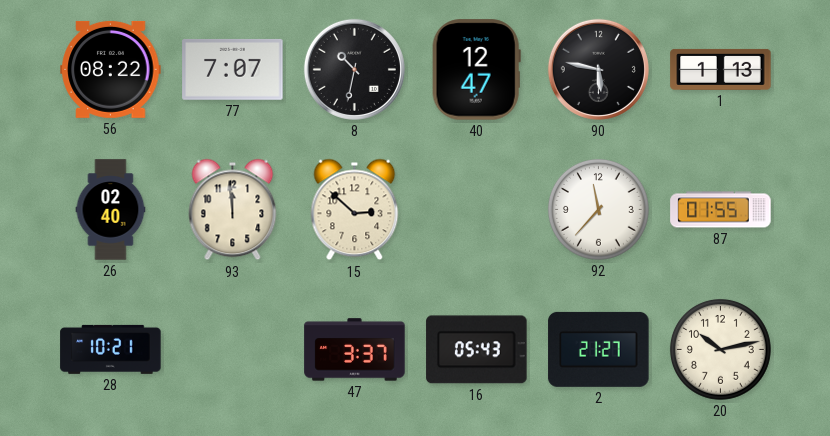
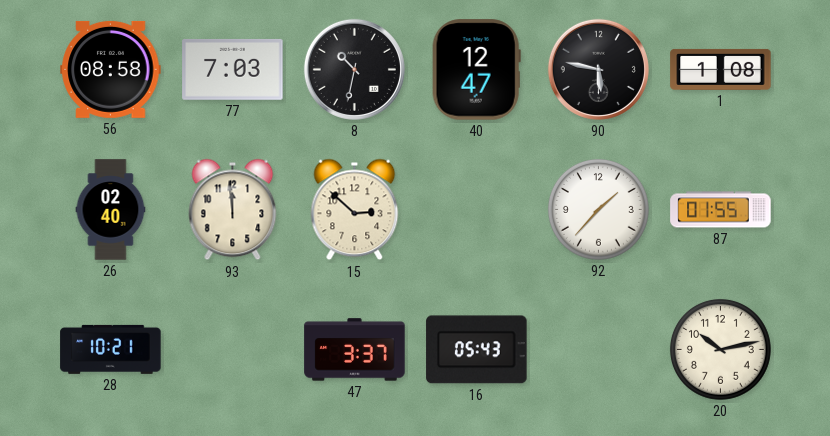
56: 08:22 -> 08:58 (111, 69)
77: 7:07 -> 7:03 (233, 70)
1: 1:13 -> 1:08 (721, 69)
92: 11:37 -> 1:37 (598, 209)
2: 21:27 -> none (599, 349)
